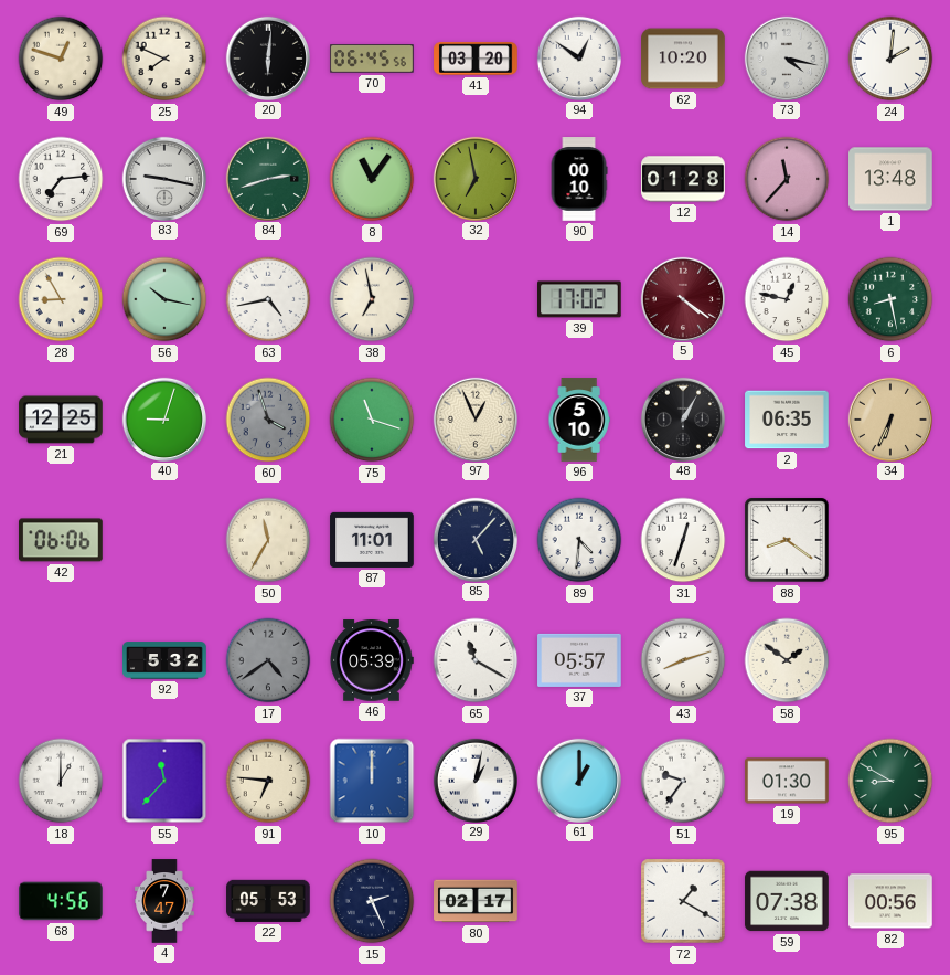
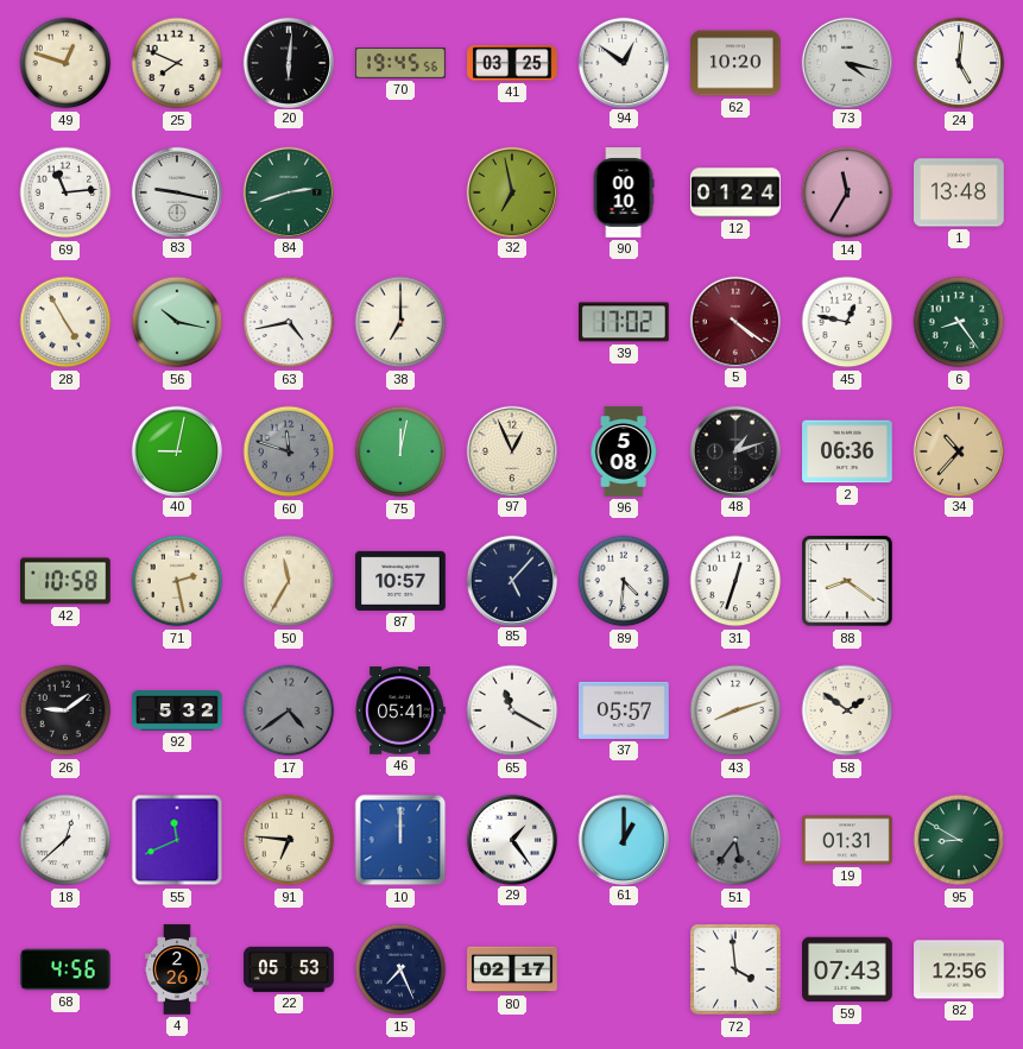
70: 06:45 -> 19:45 (400, 63)
41: 03:20 -> 03:25 (512, 63)
24: 2:01 -> 5:01 (959, 63)
69: 7:14 -> 11:14 (65, 192)
8: 11:06 -> none (372, 179)
12: 01:28 -> 01:24 (735, 192)
14: 11:37 -> 11:35 (847, 192)
28: 8:55 -> 4:55 (65, 322)
38: 6:58 -> 7:00 (400, 322)
6: 8:28 -> 8:24 (959, 322)
21: 12:25 -> none (61, 420)
40: 9:03 -> 9:02 (176, 450)
60: 3:57 -> 11:48 (289, 451)
75: 11:18 -> 12:02 (400, 451)
96: 5:10 -> 5:08 (624, 451)
48: 1:05 -> 1:12 (734, 450)
2: 06:35 -> 06:36 (847, 451)
34: 6:34 -> 10:37 (958, 450)
42: 06:06 -> 10:58 (67, 581)
71: none -> 2:28 (177, 581)
87: 11:01 -> 10:57 (400, 581)
26: none -> 9:09 (65, 710)
46: 05:39 -> 05:41 (400, 710)
18: 1:00 -> 12:38 (65, 840)
55: 11:37 -> 11:41 (177, 840)
29: 1:02 -> 1:24 (511, 839)
51: 9:36 -> 5:36 (735, 840)
51 dial: white -> grey (735, 840)
19: 01:30 -> 01:31 (847, 840)
4: 7:47 -> 2:26 (177, 969)
15: 2:26 -> 7:26 (400, 969)
72: 1:20 -> 3:59 (735, 969)
59: 07:38 -> 07:43 (847, 969)
82: 00:56 -> 12:56 (959, 969)
